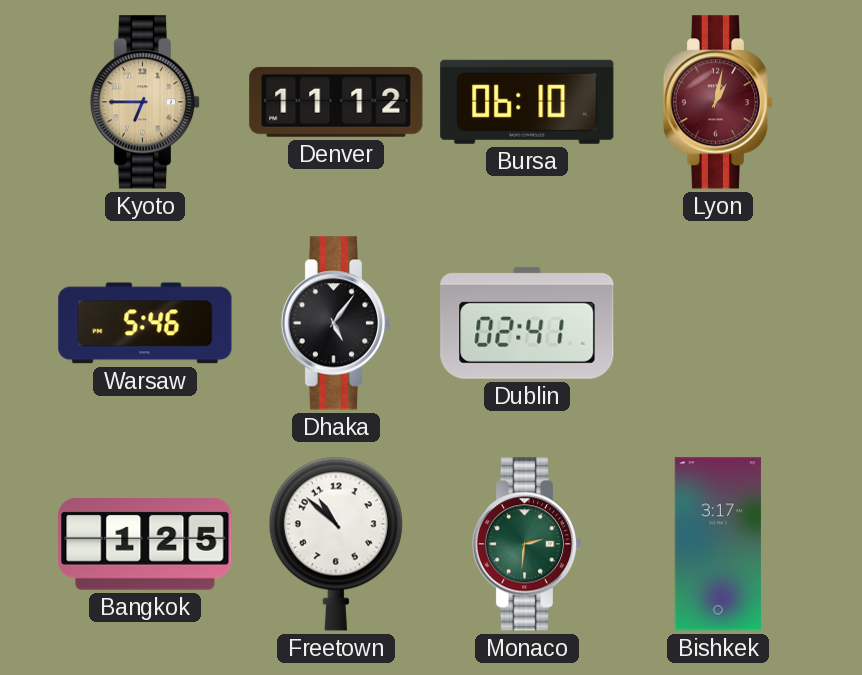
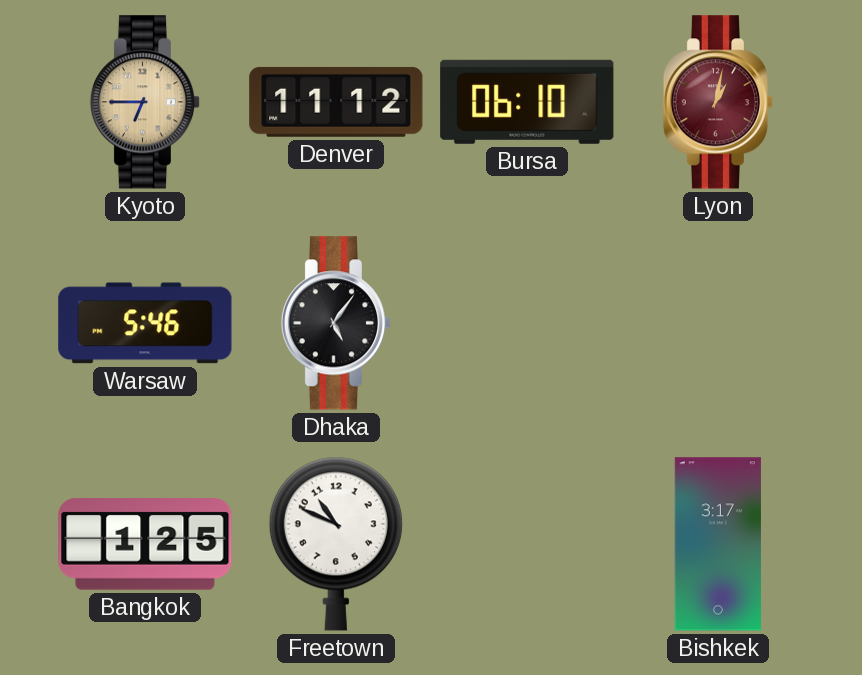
Dublin: 02:41 -> none (527, 323)
Freetown: 10:52 -> 10:49 (336, 544)
Monaco: 2:31 -> none (527, 544)
